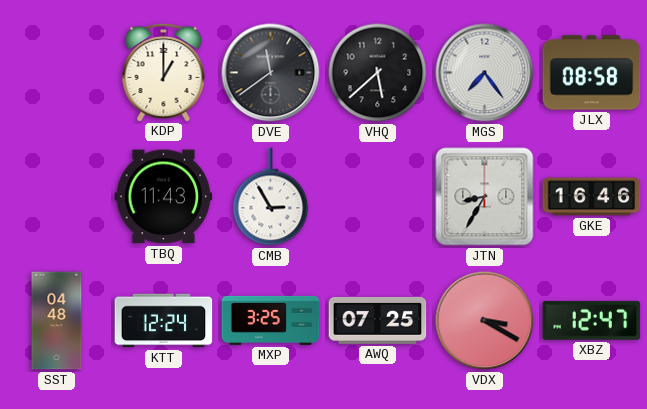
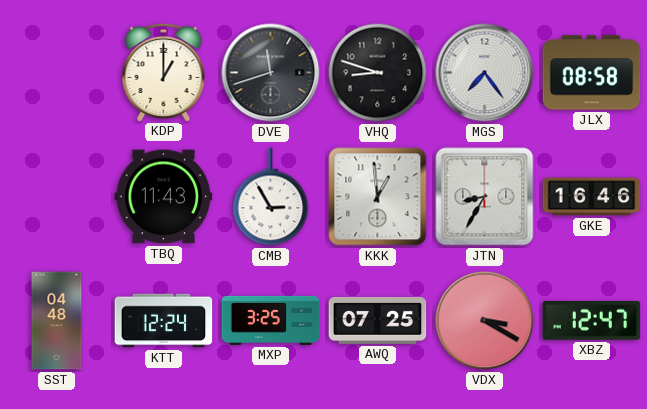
DVE: 11:39 -> 11:42 (271, 73)
VHQ: 5:38 -> 8:48 (378, 73)
KKK: none -> 12:59 (378, 197)
